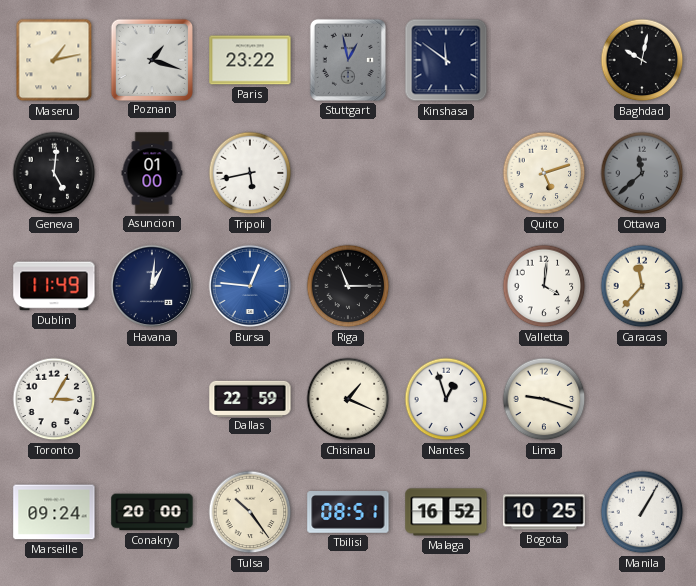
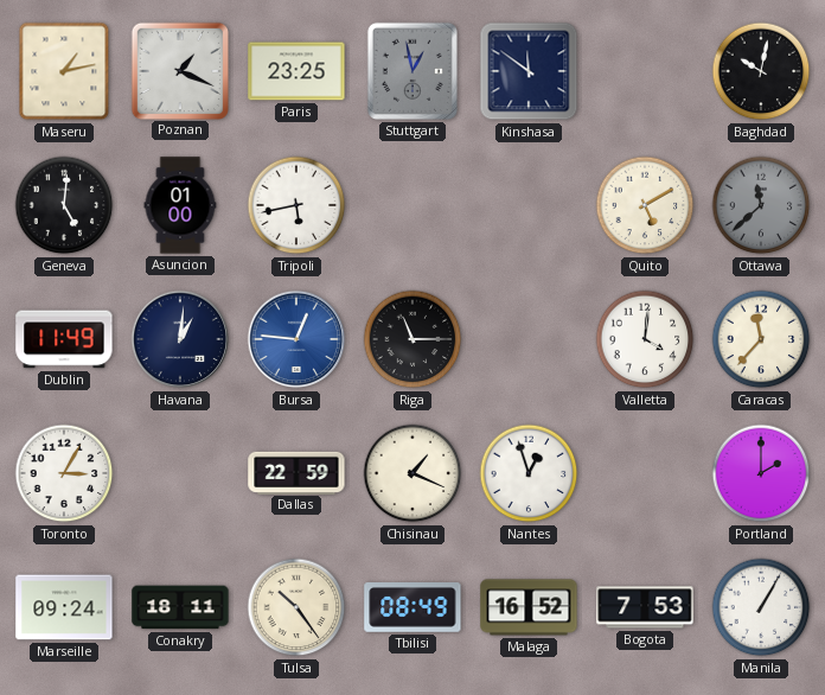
Poznan: 1:18 -> 1:19 (179, 70)
Paris: 23:22 -> 23:25 (296, 71)
Quito: 5:12 -> 5:10 (645, 205)
Lima: 9:18 -> none (544, 399)
Portland: none -> 2:00 (761, 473)
Conakry: 20:00 -> 18:11 (180, 607)
Tbilisi: 08:51 -> 08:49 (412, 608)
Bogota: 10:25 -> 7:53 (645, 607)
